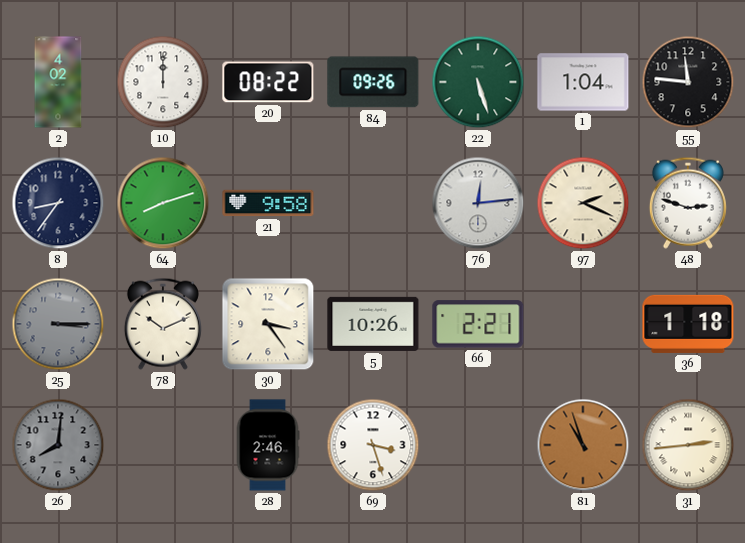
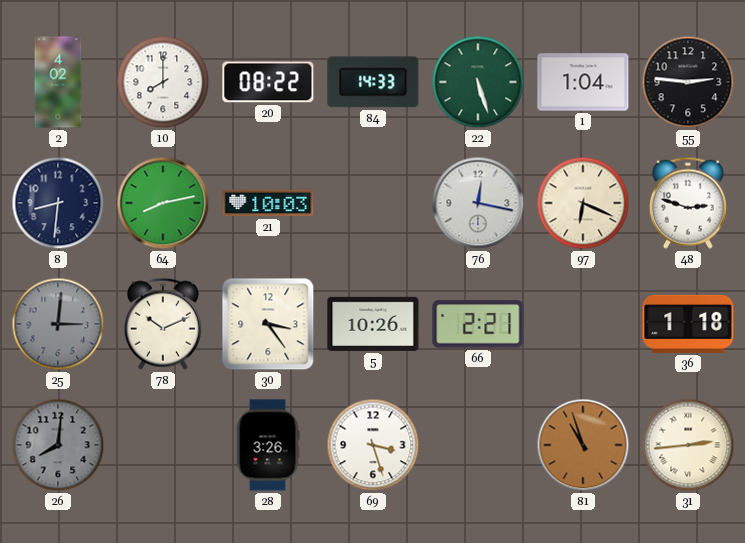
10: 12:00 -> 8:00 (163, 82)
84: 09:26 -> 14:33 (373, 82)
55: 11:46 -> 2:46 (688, 82)
8: 8:36 -> 8:31 (58, 203)
64: 8:12 -> 8:13 (163, 203)
21: 9:58 -> 10:03 (268, 203)
76: 12:14 -> 12:17 (478, 203)
97: 2:19 -> 6:19 (583, 203)
25: 3:15 -> 3:01 (58, 324)
28: 2:46 -> 3:26 (268, 445)
